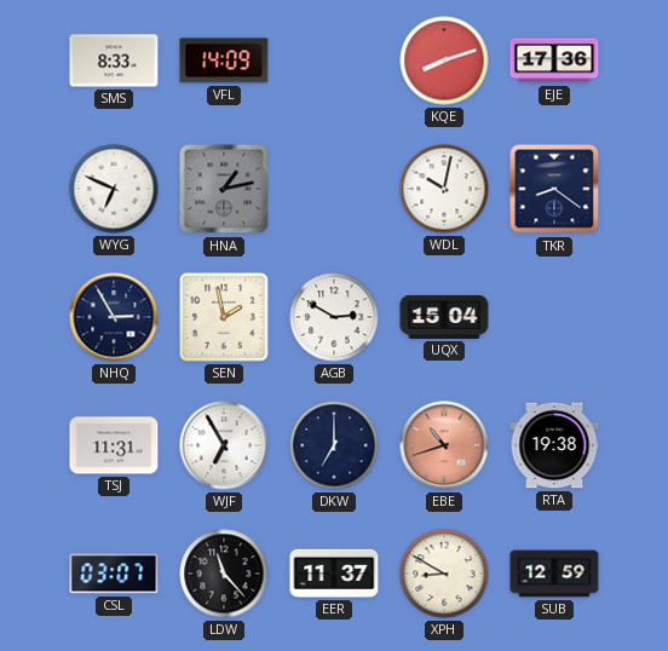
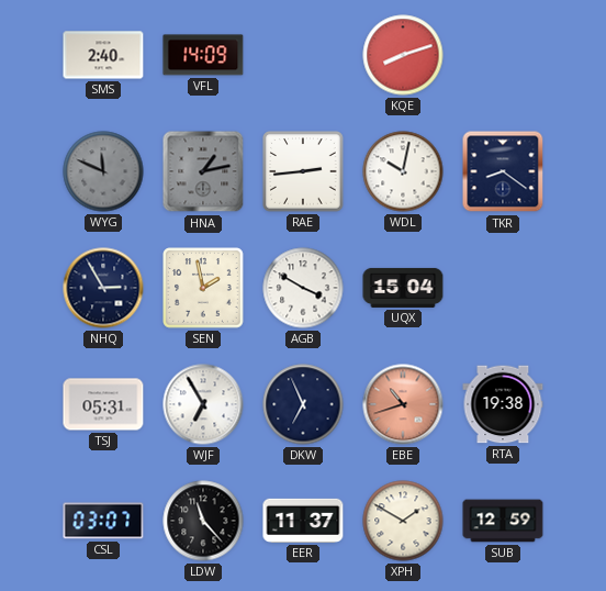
SMS: 8:33 -> 2:40 (103, 55)
EJE: 17:36 -> none (554, 61)
WYG: 6:49 -> 11:49 (103, 171)
WYG dial: white -> grey (103, 171)
RAE: none -> 2:44 (303, 171)
AGB: 2:50 -> 3:50 (303, 288)
TSJ: 11:31 -> 05:31 (103, 404)
DKW: 7:00 -> 6:56 (303, 404)
XPH: 8:50 -> 1:50 (403, 521)
